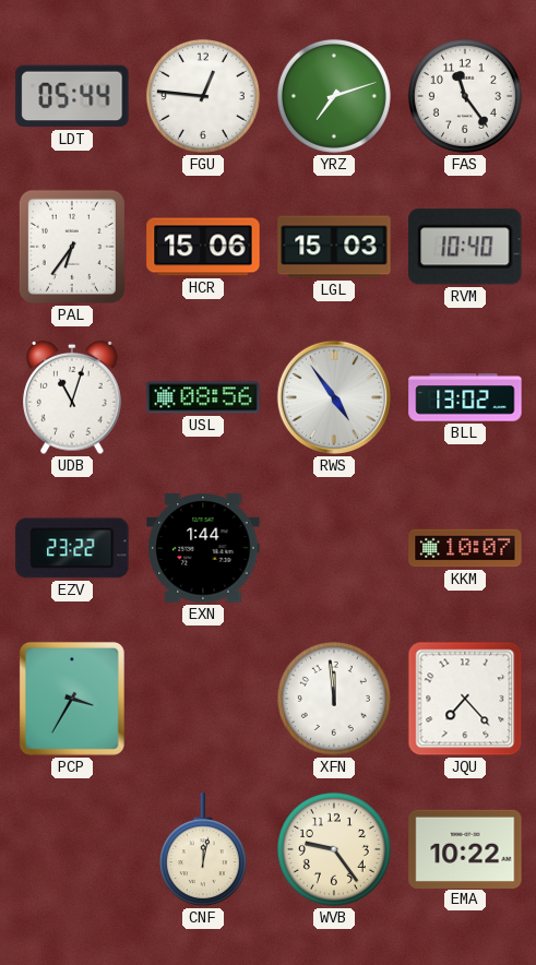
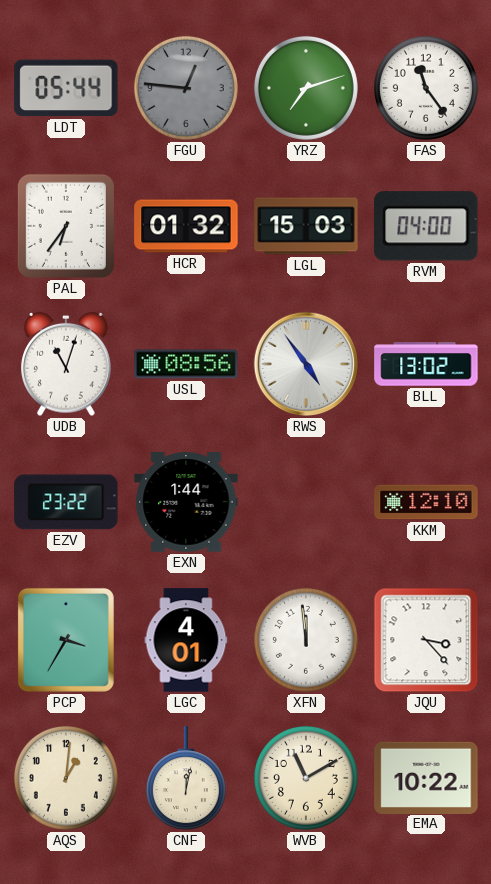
FGU dial: white -> grey (186, 88)
HCR: 15:06 -> 01:32 (186, 226)
RVM: 10:40 -> 04:00 (426, 226)
KKM: 10:07 -> 12:10 (426, 502)
LGC: none -> 4:01 (186, 640)
JQU: 7:23 -> 3:23 (426, 640)
AQS: none -> 1:01 (66, 778)
WVB: 9:24 -> 11:10 (306, 778)
